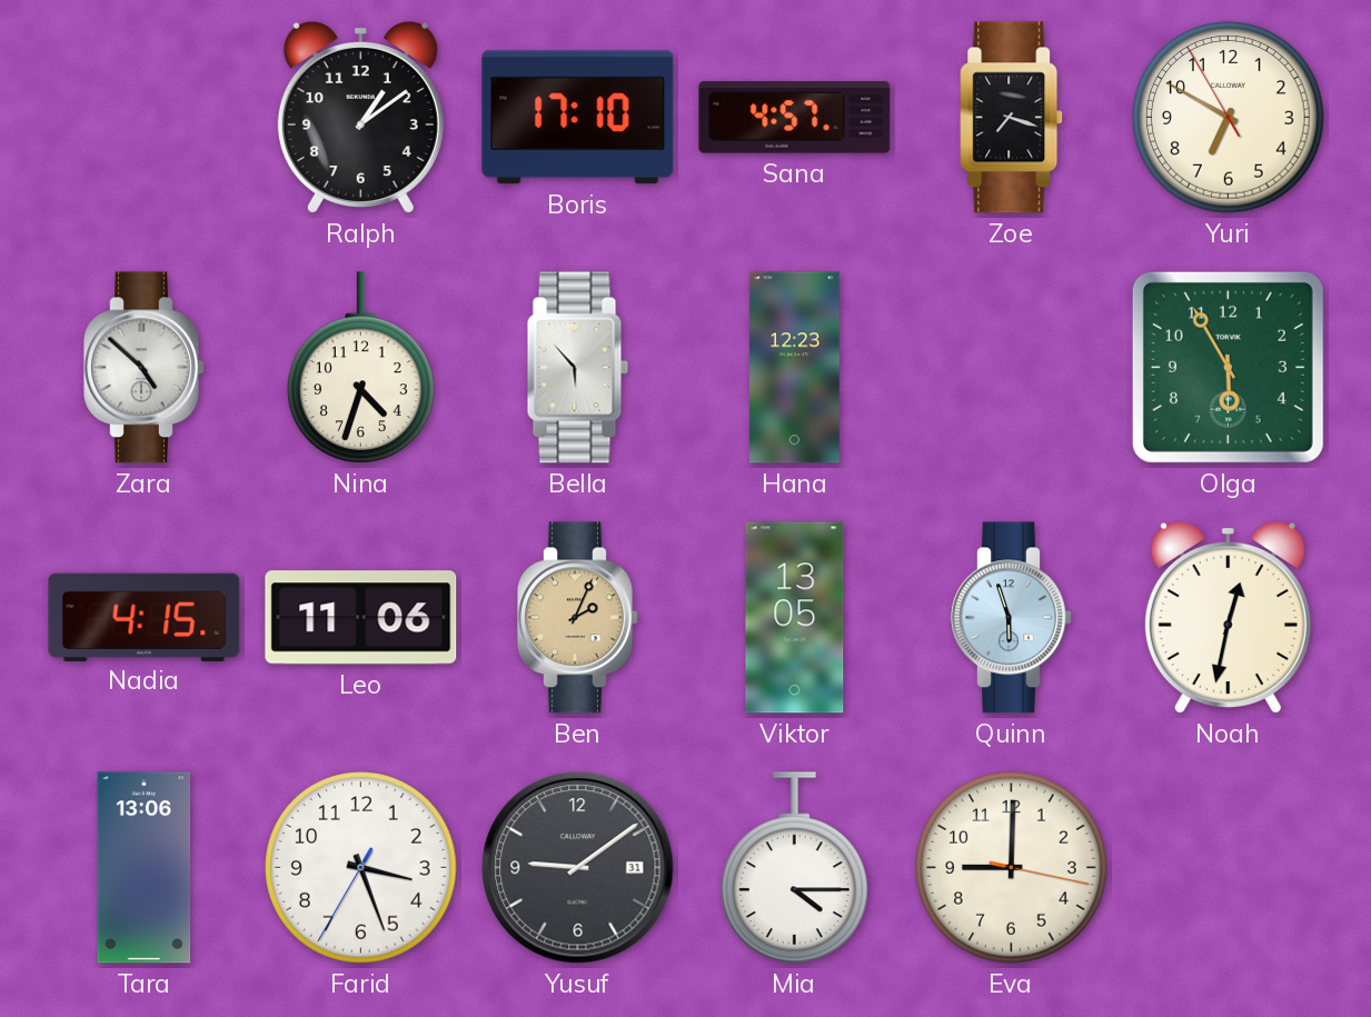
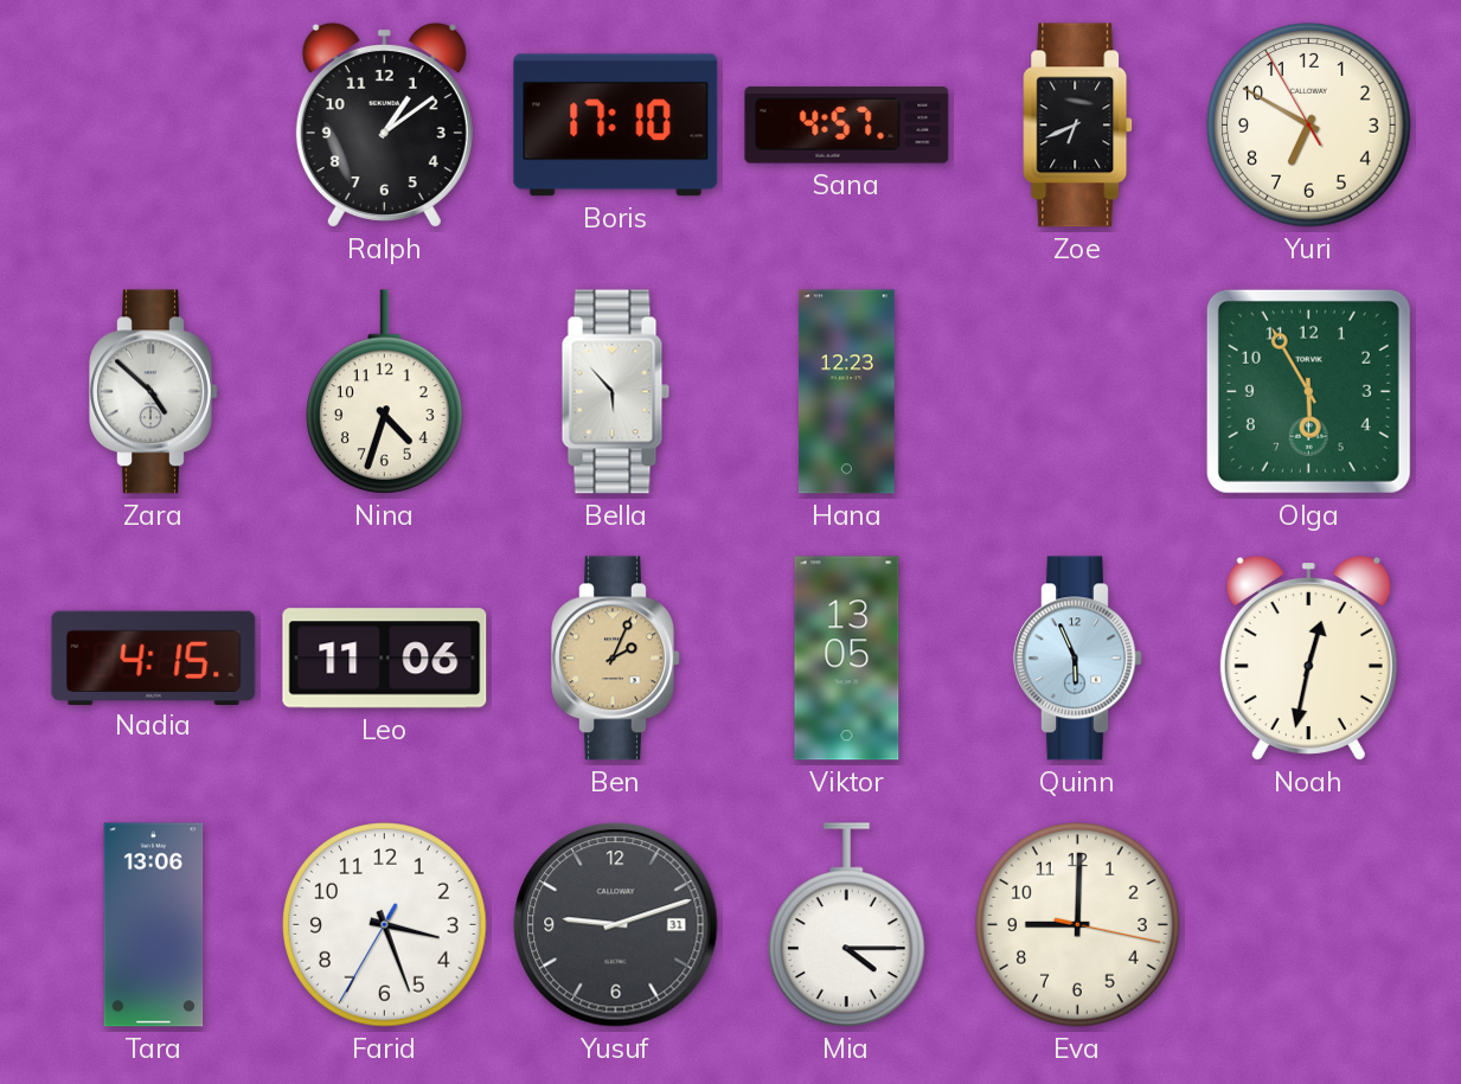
Zoe: 7:18 -> 6:41 (1078, 126)
Quinn: 5:57 -> 5:56 (1078, 659)
Yusuf: 9:09 -> 9:12 (616, 925)
